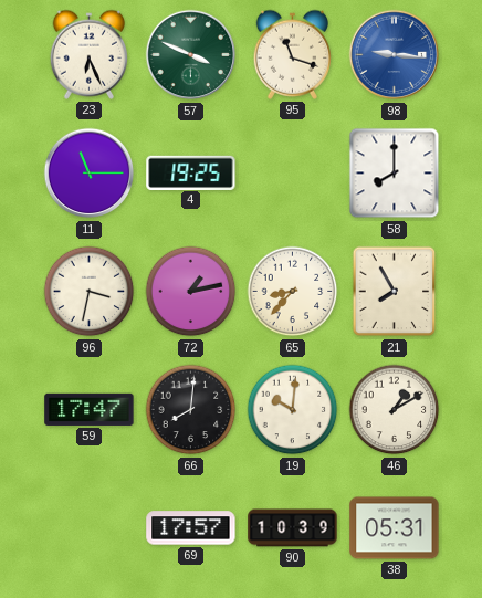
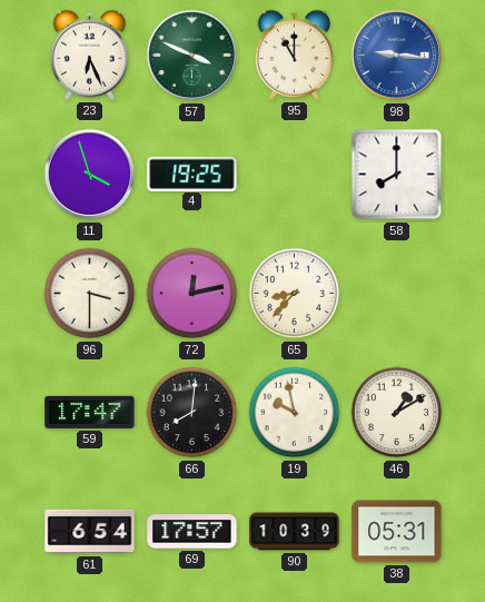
95: 11:18 -> 11:00 (295, 55)
11: 11:15 -> 3:57 (90, 175)
96: 3:32 -> 3:30 (90, 294)
72: 1:13 -> 12:13 (192, 294)
21: 7:55 -> none (395, 292)
19: 10:01 -> 9:58 (295, 413)
61: none -> 6:54 (90, 532)
